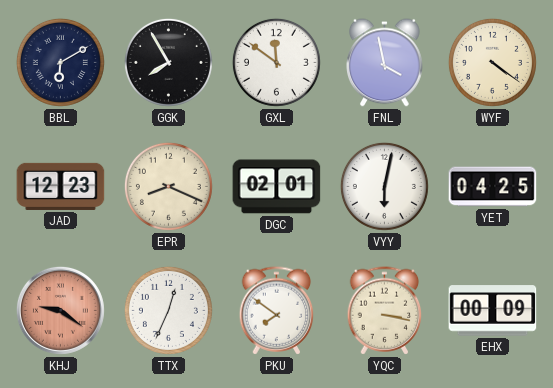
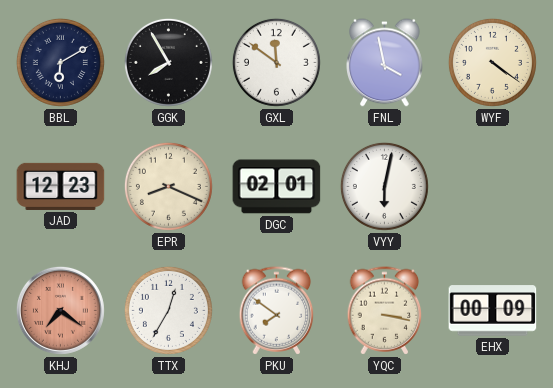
YET: 04:25 -> none (493, 187)
KHJ: 9:21 -> 7:21 (60, 310)
TTX: 12:34 -> 12:35 (168, 310)
